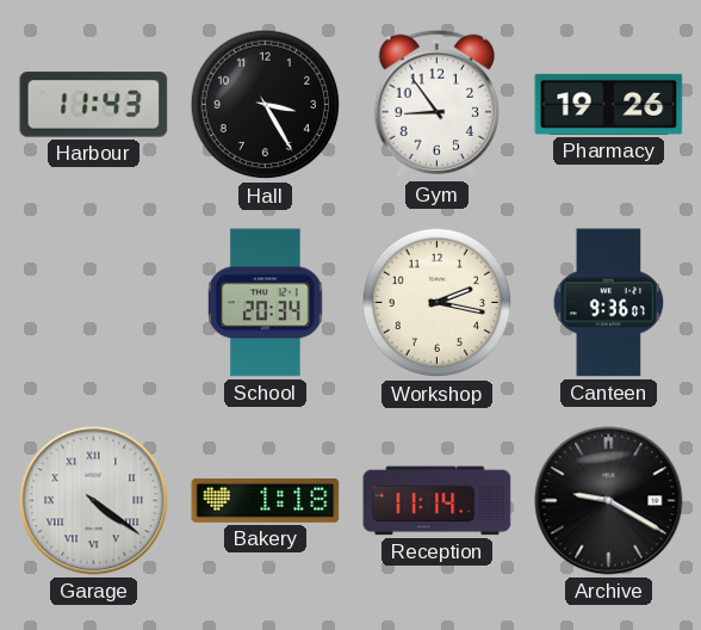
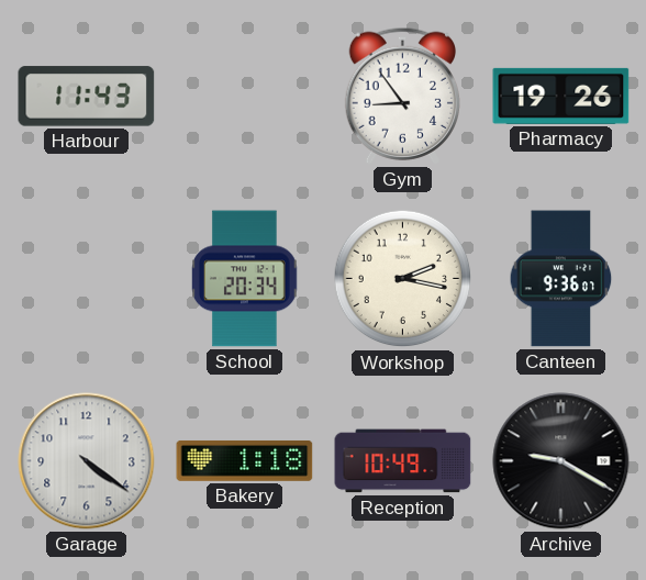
Hall: 3:25 -> none (266, 105)
Garage numerals: Roman -> Arabic (87, 461)
Reception: 11:14 -> 10:49 (403, 461)
